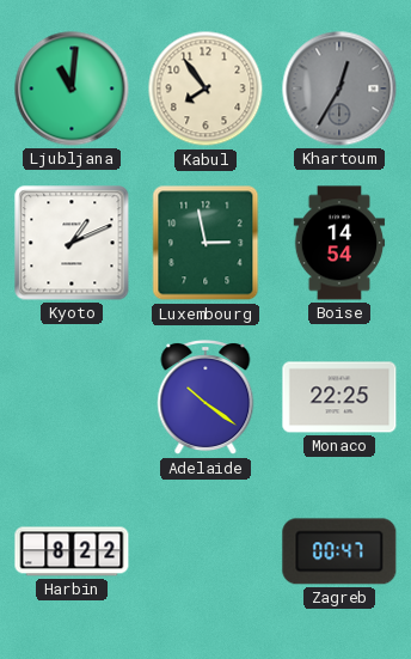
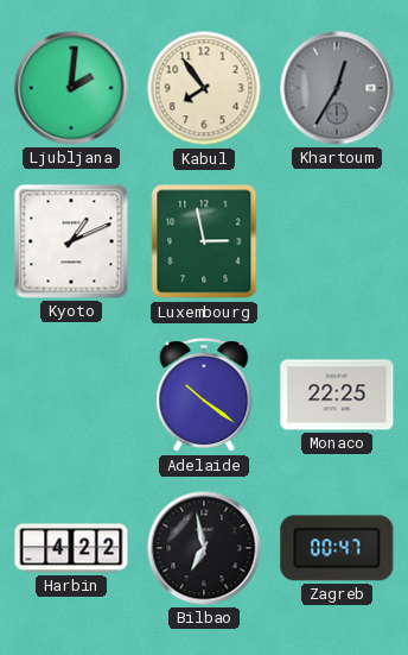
Ljubljana: 11:01 -> 2:01 (71, 88)
Boise: 14:54 -> none (339, 243)
Harbin: 8:22 -> 4:22 (71, 548)
Bilbao: none -> 6:58 (204, 548)
